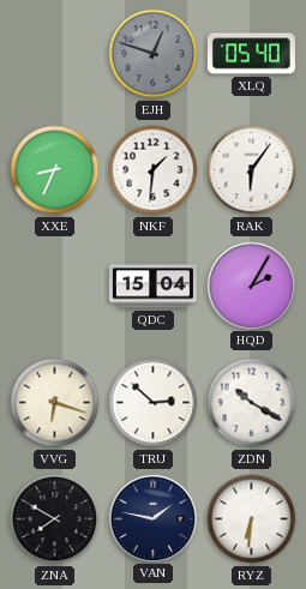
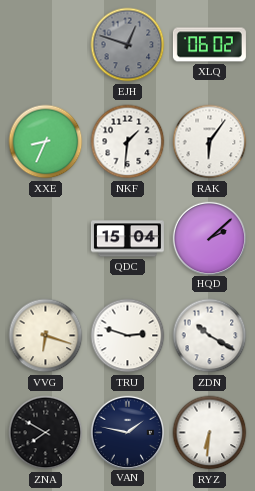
XLQ: 05:40 -> 06:02 (209, 45)
HQD: 2:05 -> 2:08 (209, 238)
TRU: 2:52 -> 2:48 (128, 336)
